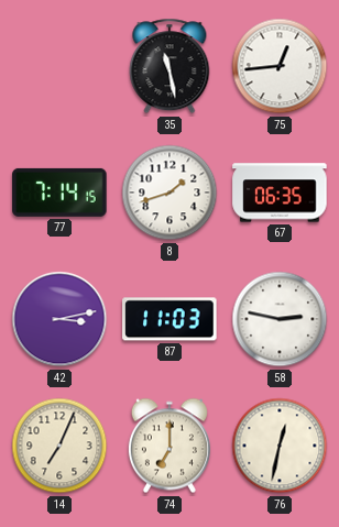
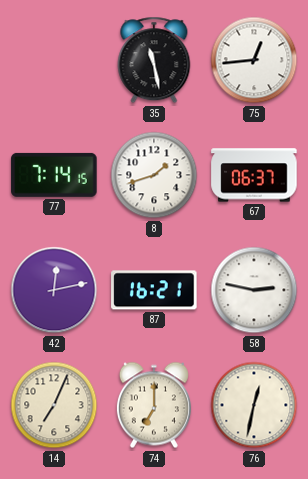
67: 06:35 -> 06:37 (254, 175)
42: 3:13 -> 12:13 (54, 290)
87: 11:03 -> 16:21 (154, 290)
